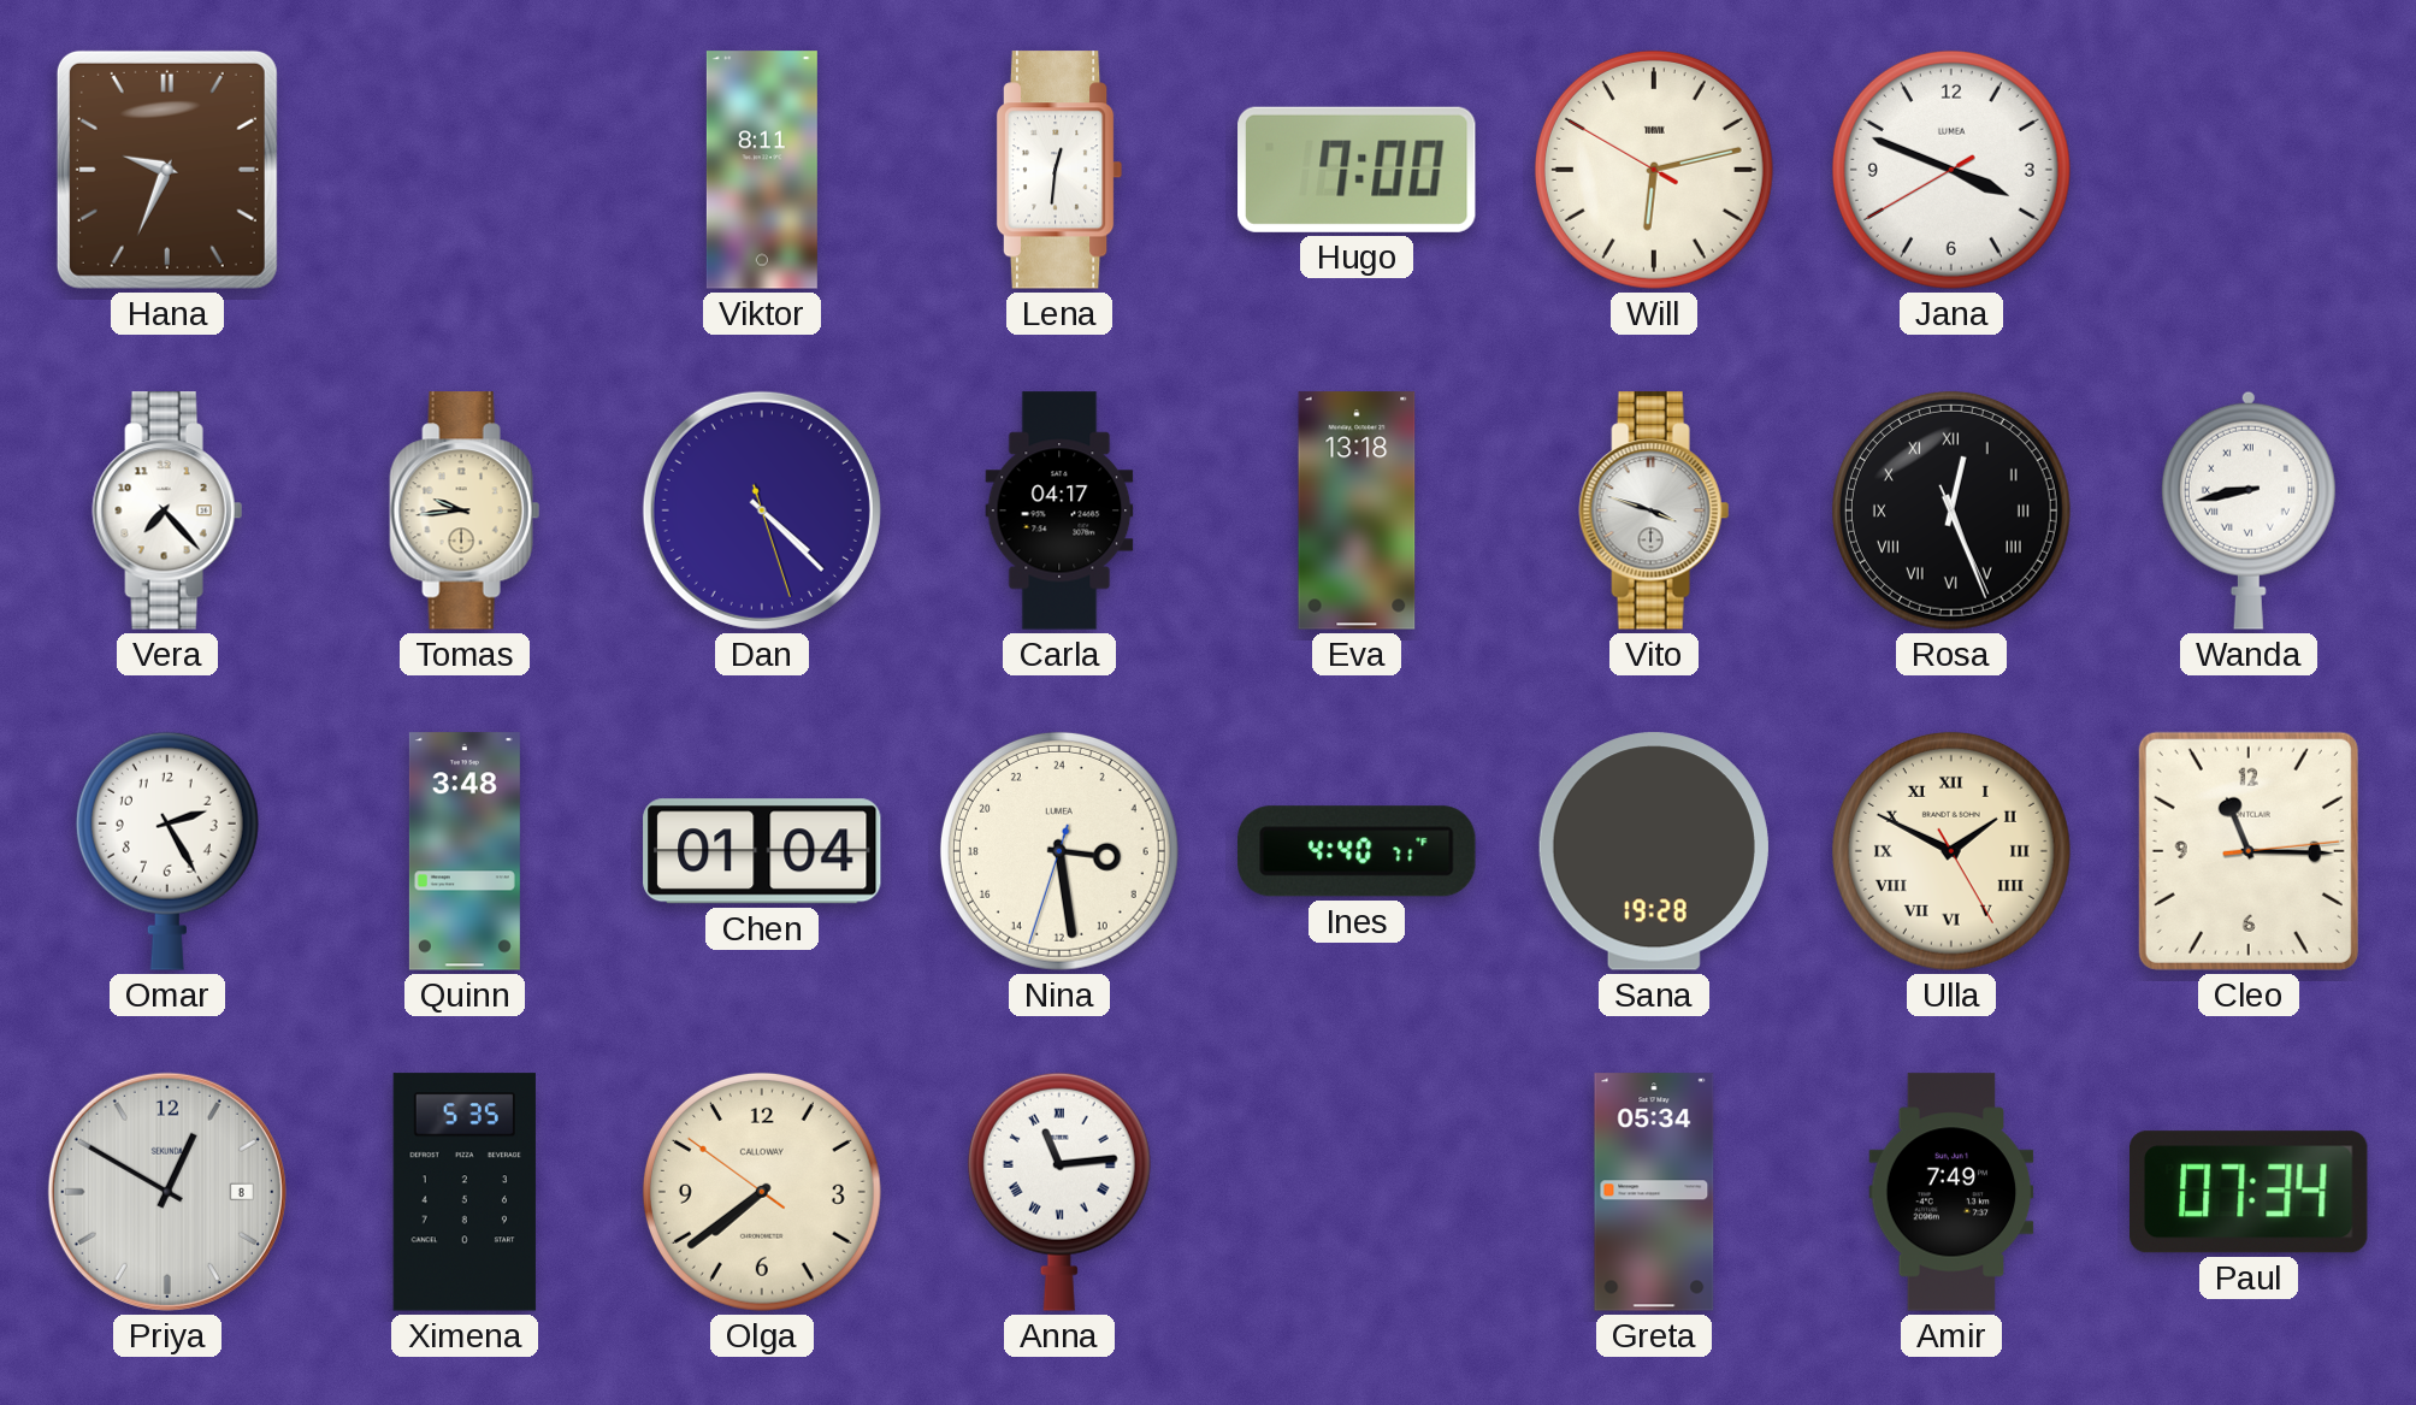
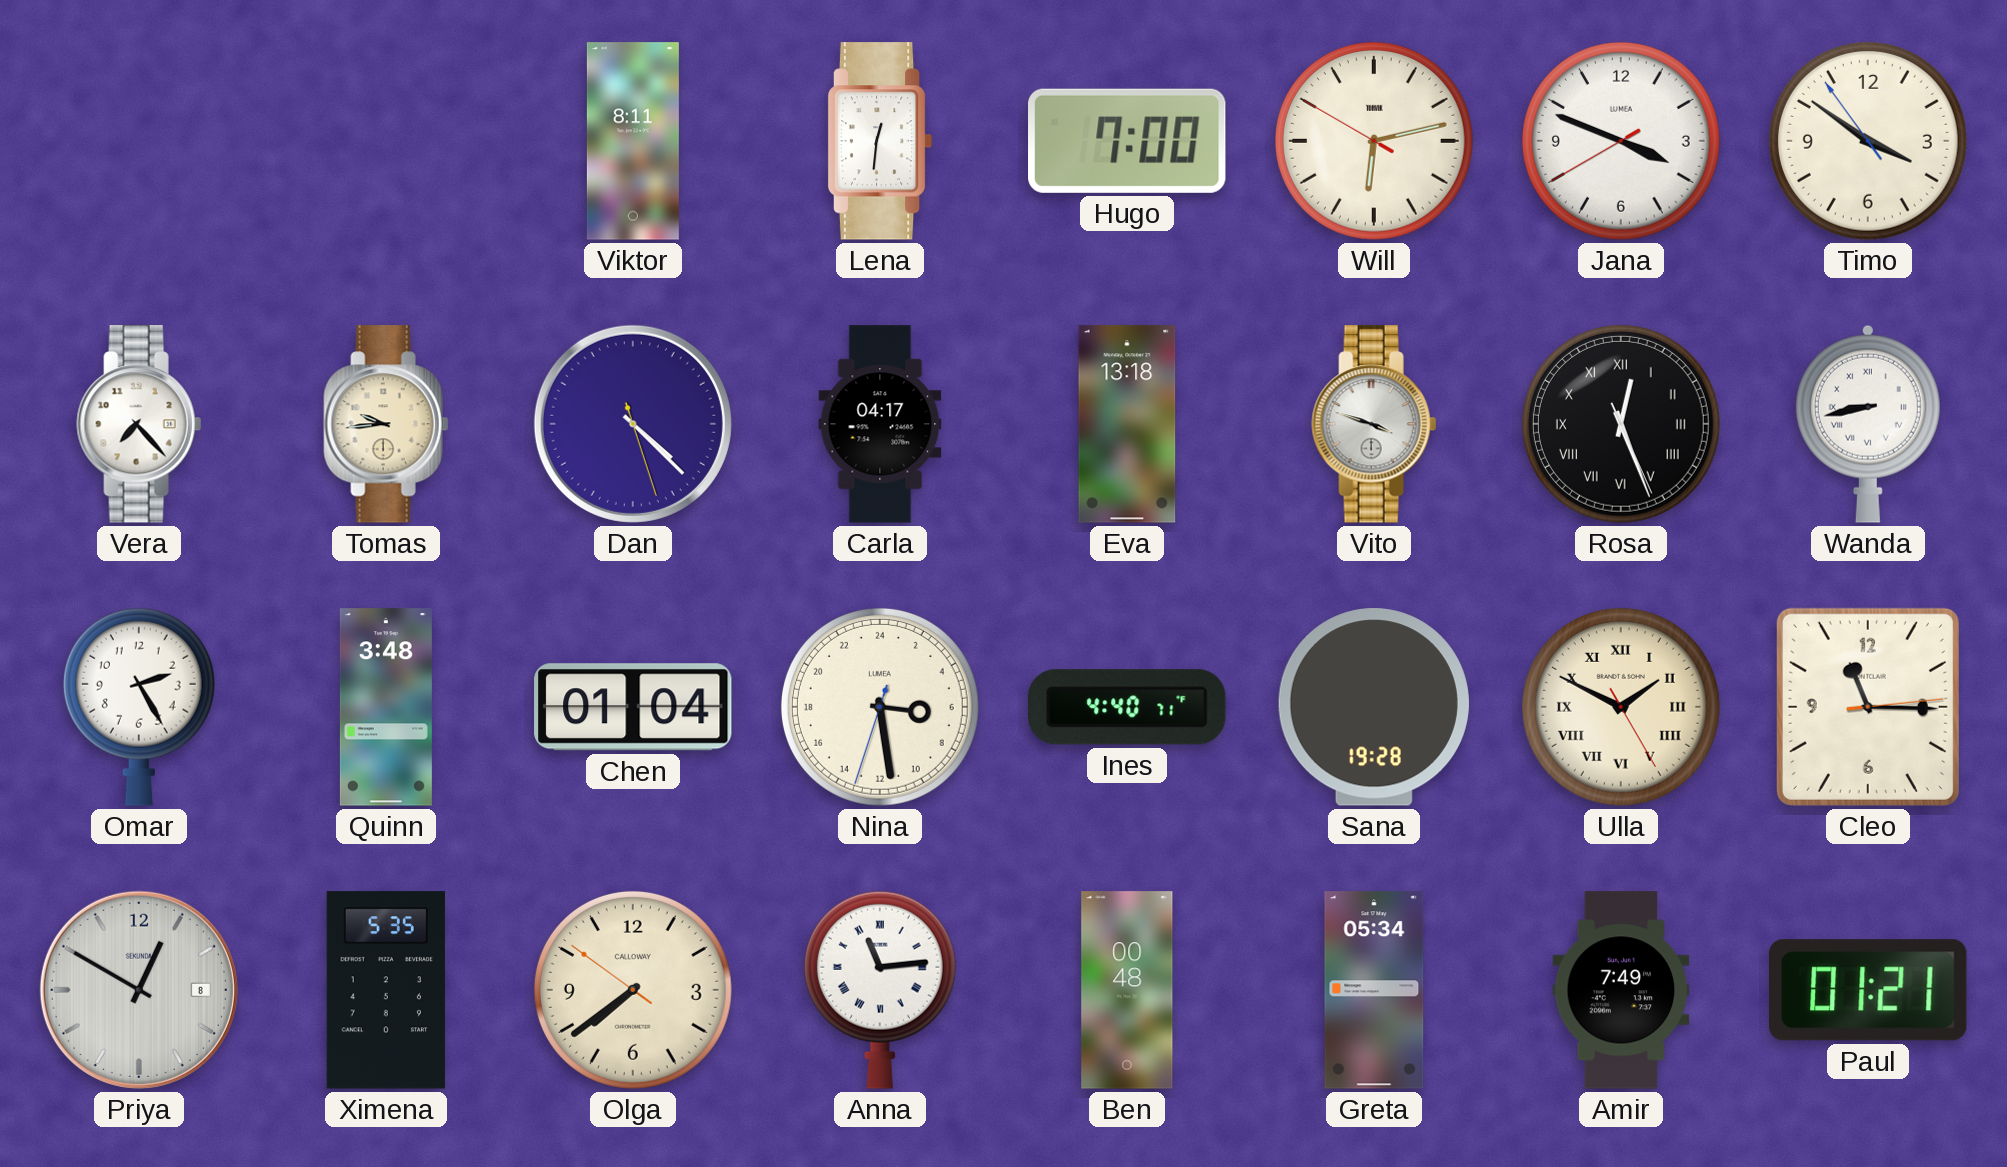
Hana: 9:34 -> none (167, 170)
Timo: none -> 3:50 (1868, 141)
Ben: none -> 00:48 (1127, 990)
Paul: 07:34 -> 01:21 (1869, 990)
